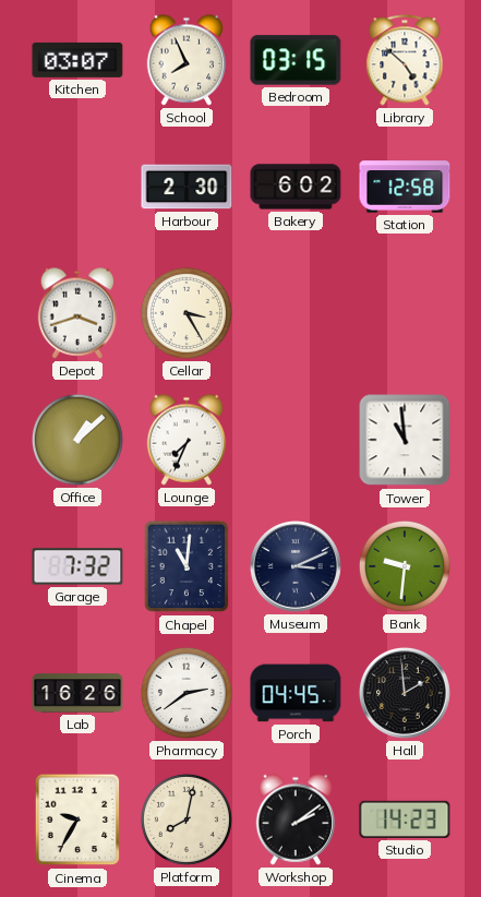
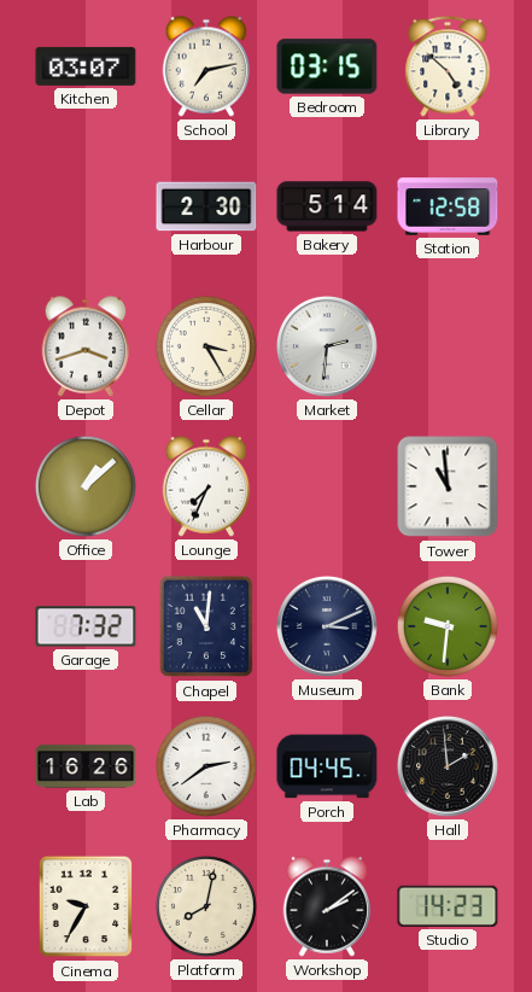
School: 7:56 -> 7:13 (206, 66)
Bakery: 6:02 -> 5:14 (327, 206)
Market: none -> 2:31 (327, 348)
